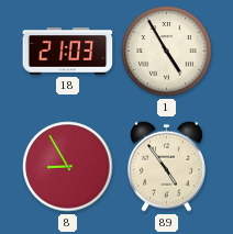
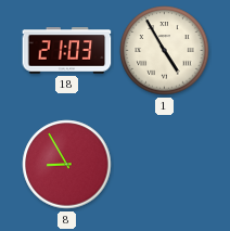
89: 4:54 -> none (167, 166)
